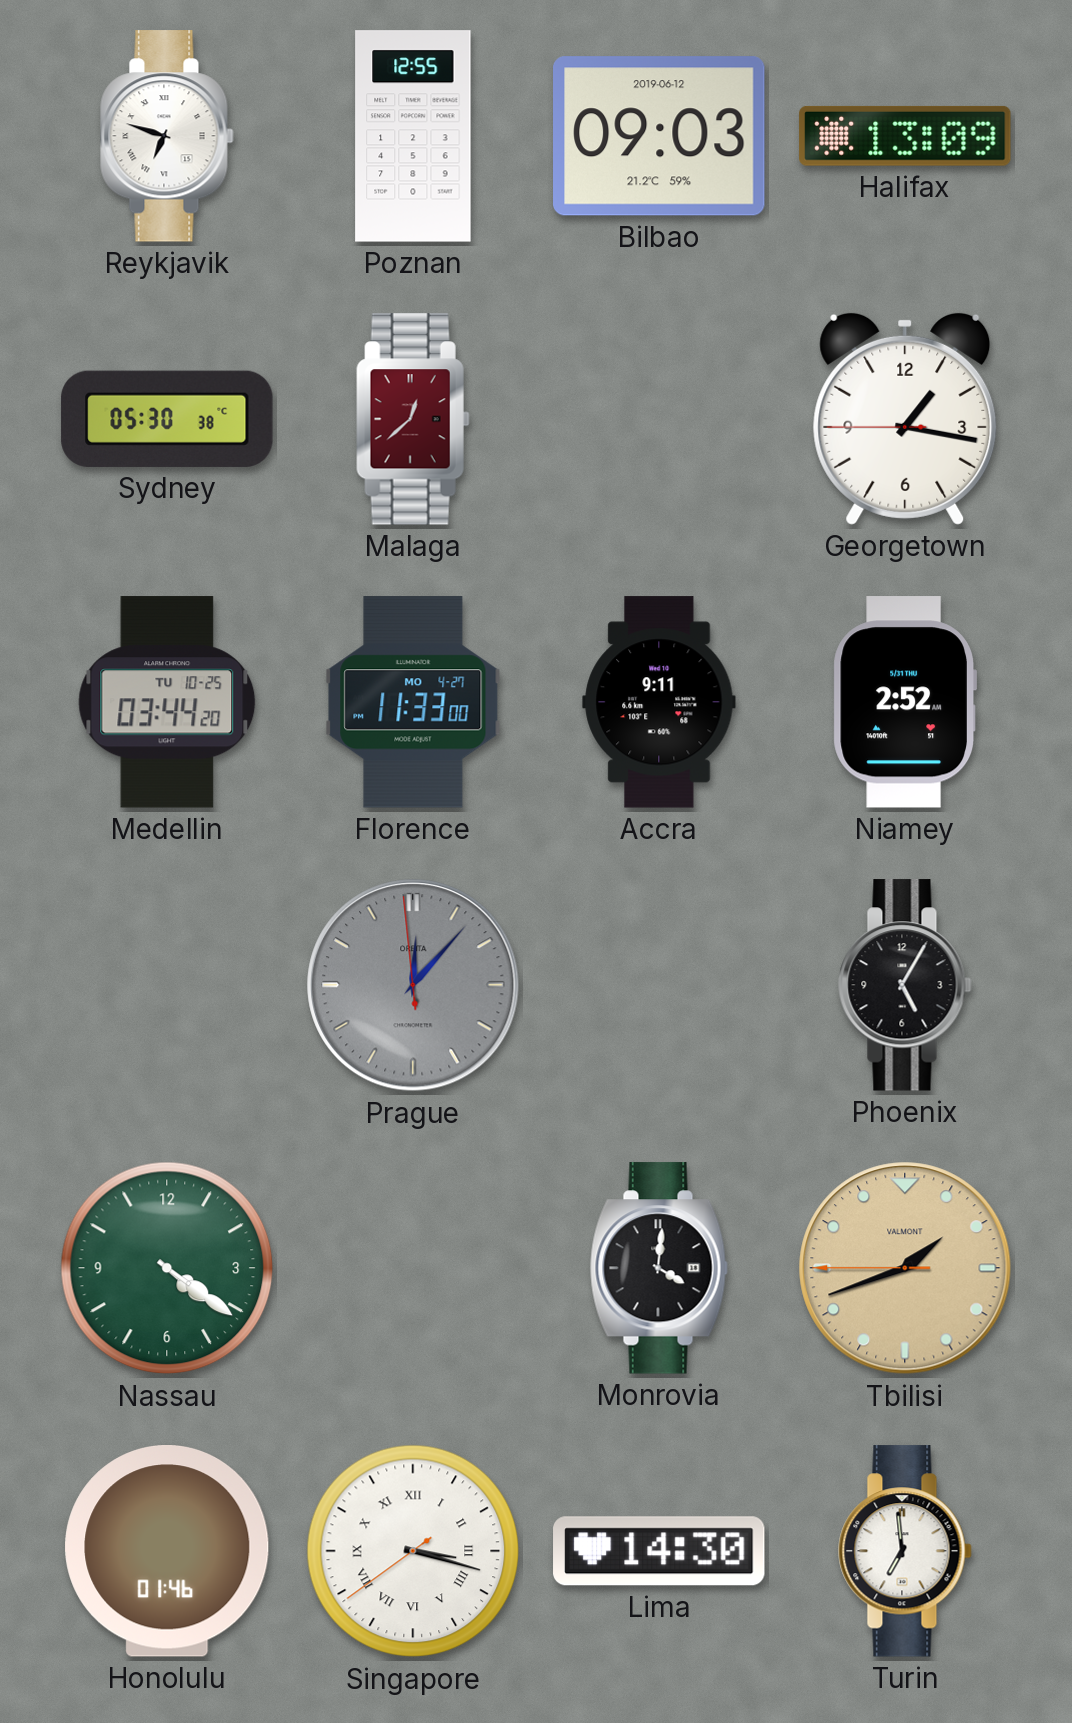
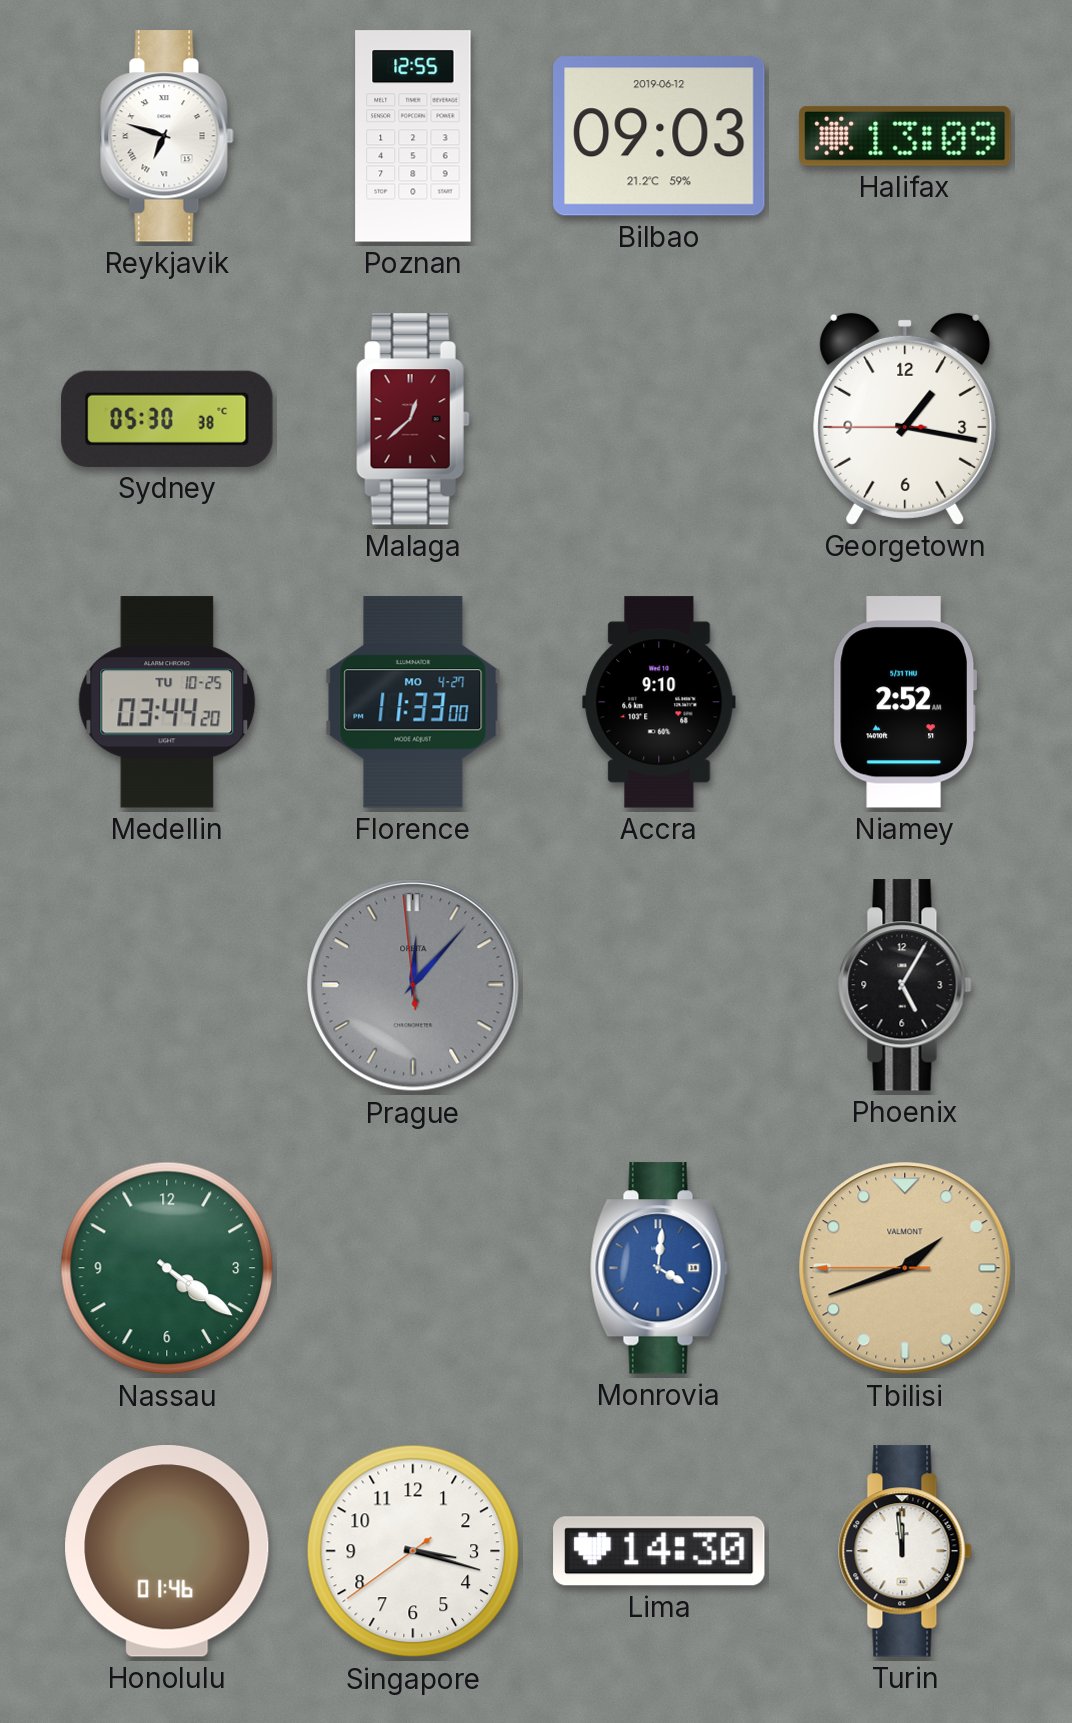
Accra: 9:11 -> 9:10 (659, 702)
Monrovia dial: black -> blue (659, 1268)
Singapore numerals: Roman -> Arabic (413, 1551)
Turin: 6:59 -> 11:59 (905, 1551)
